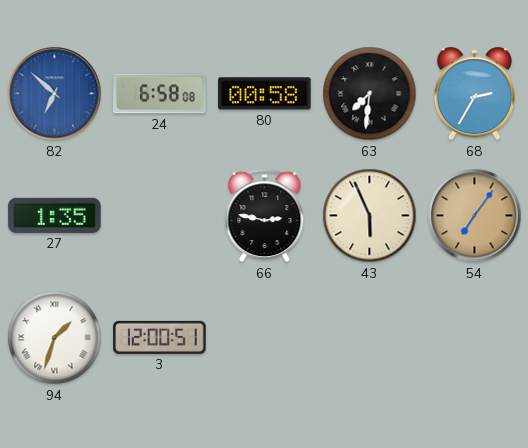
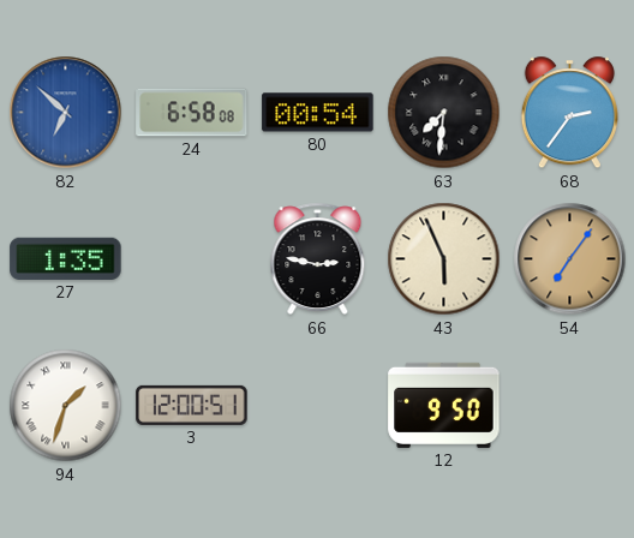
80: 00:58 -> 00:54 (318, 113)
68: 2:35 -> 2:36 (569, 113)
12: none -> 9:50 (444, 405)
